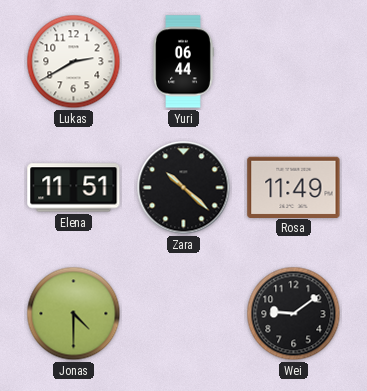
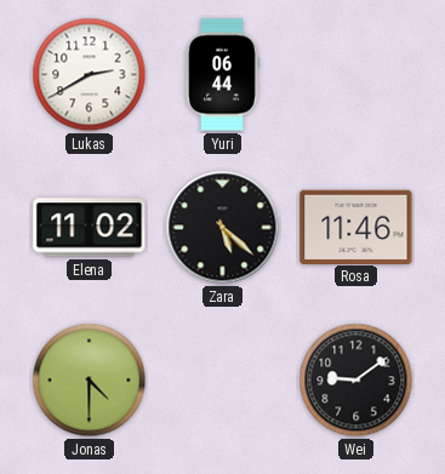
Elena: 11:51 -> 11:02 (90, 228)
Zara: 10:22 -> 5:22 (223, 228)
Rosa: 11:49 -> 11:46 (356, 227)
